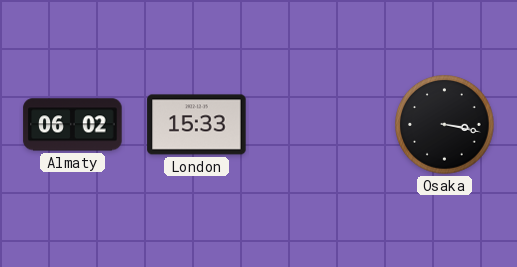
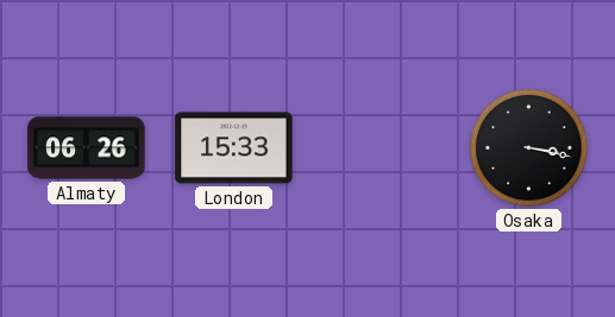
Almaty: 06:02 -> 06:26 (87, 148)
